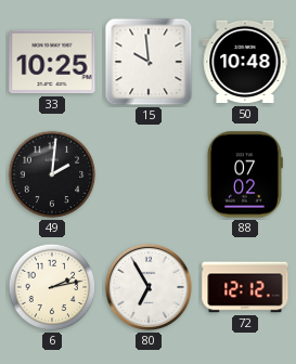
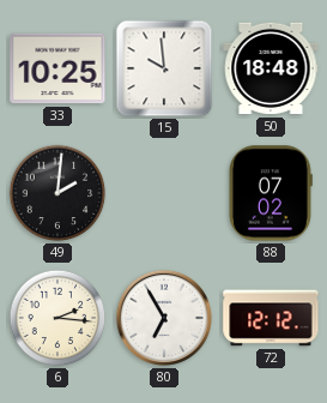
50: 10:48 -> 18:48 (271, 68)
6: 2:13 -> 2:16 (57, 318)
